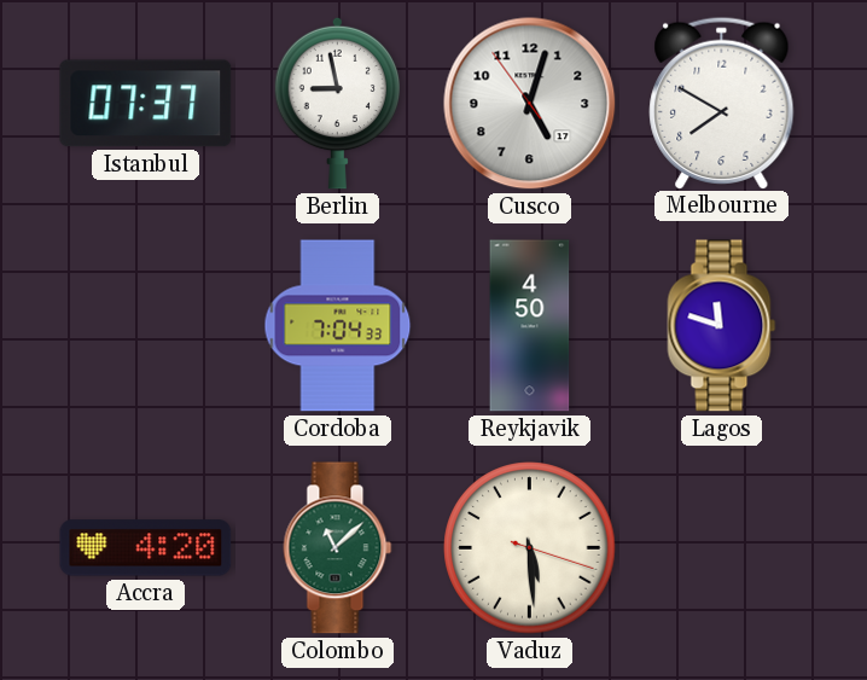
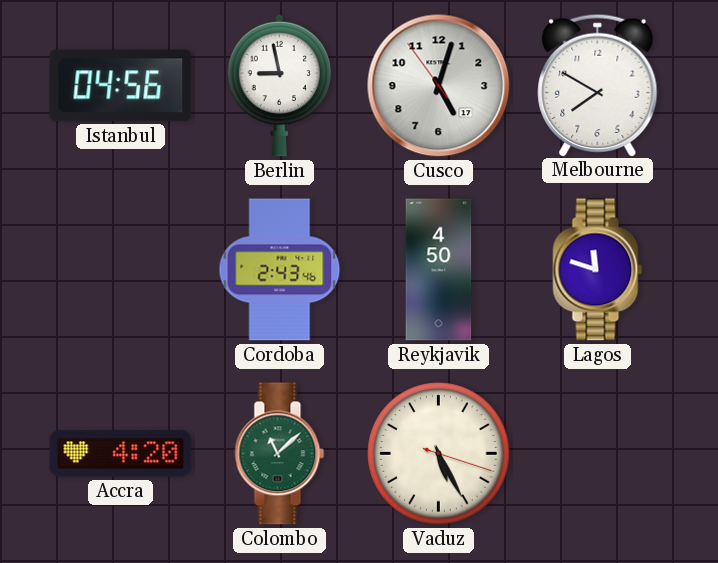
Istanbul: 07:37 -> 04:56 (121, 86)
Cordoba: 7:04 -> 2:43 (280, 270)
Vaduz: 5:29 -> 5:25 (439, 454)
